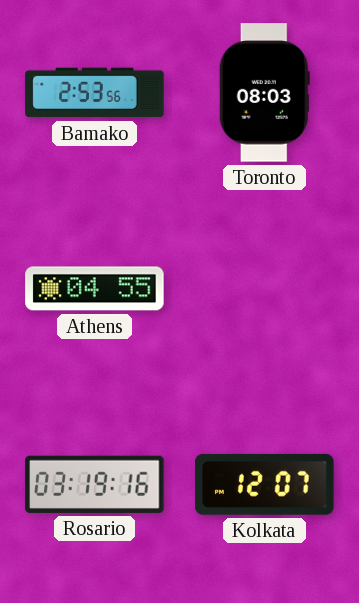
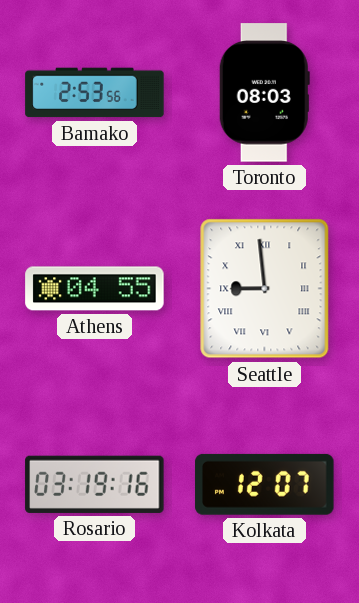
Seattle: none -> 8:59 (265, 289)
